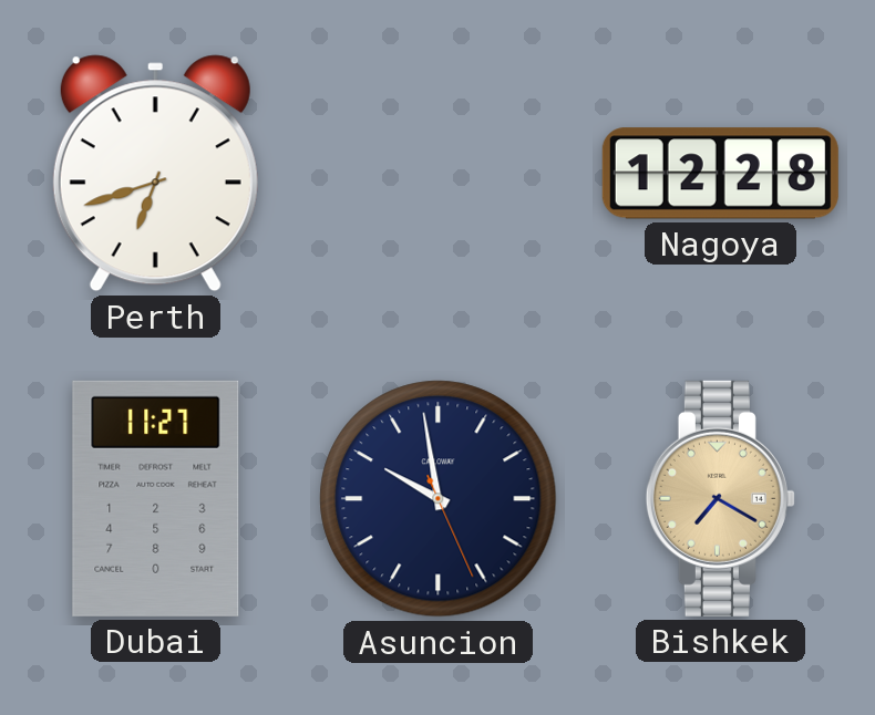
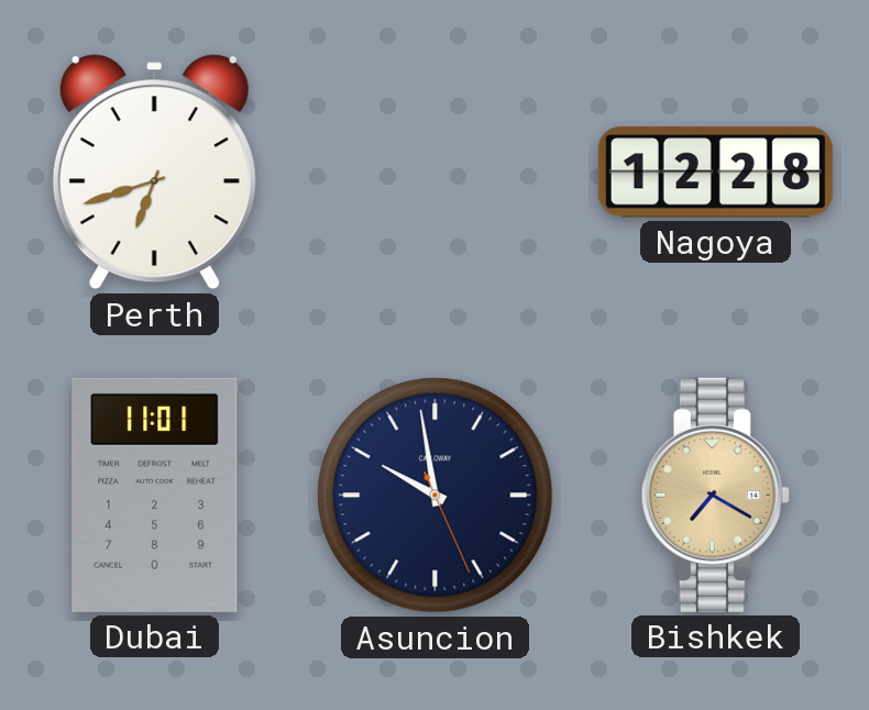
Dubai: 11:27 -> 11:01 (155, 495)
